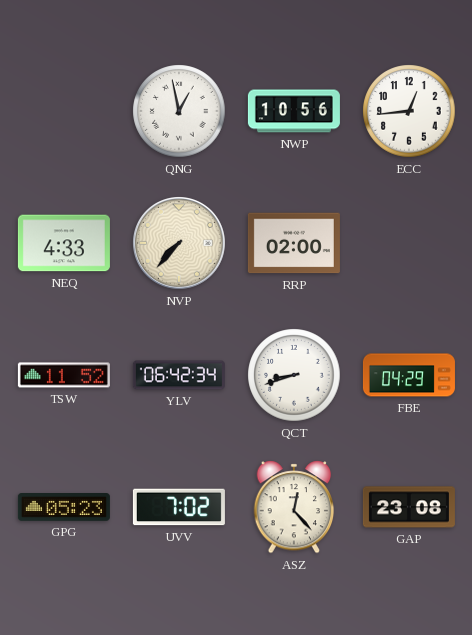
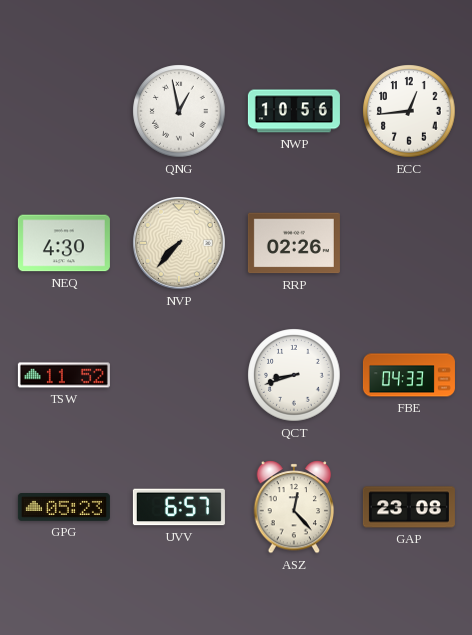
NEQ: 4:33 -> 4:30 (64, 243)
RRP: 02:00 -> 02:26 (294, 243)
YLV: 06:42 -> none (179, 375)
FBE: 04:29 -> 04:33 (409, 375)
UVV: 7:02 -> 6:57 (179, 507)
